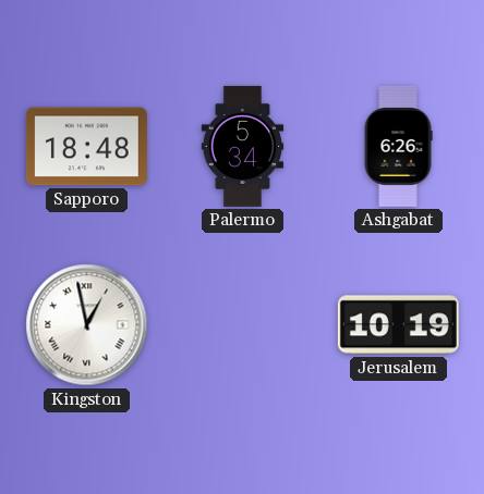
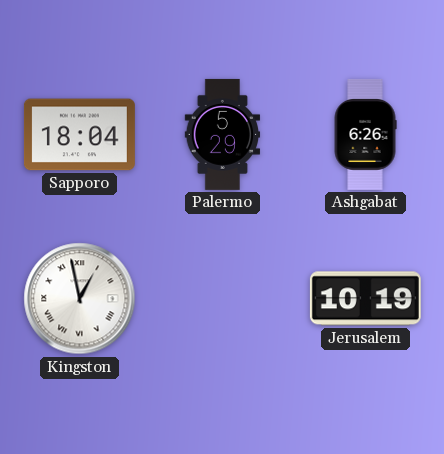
Sapporo: 18:48 -> 18:04 (79, 135)
Palermo: 5:34 -> 5:29 (223, 134)
